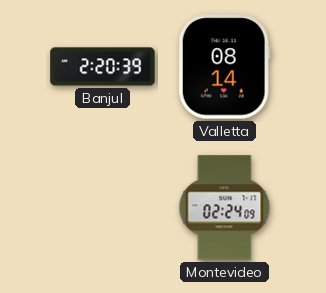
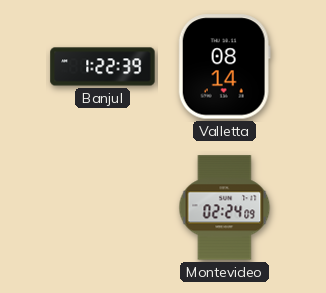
Banjul: 2:20 -> 1:22 (103, 67)
